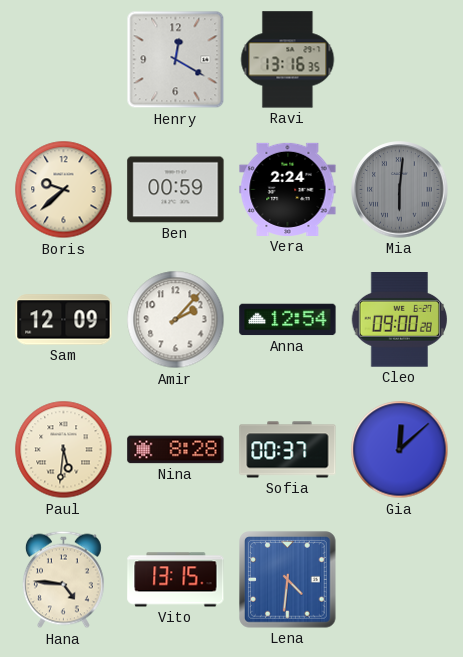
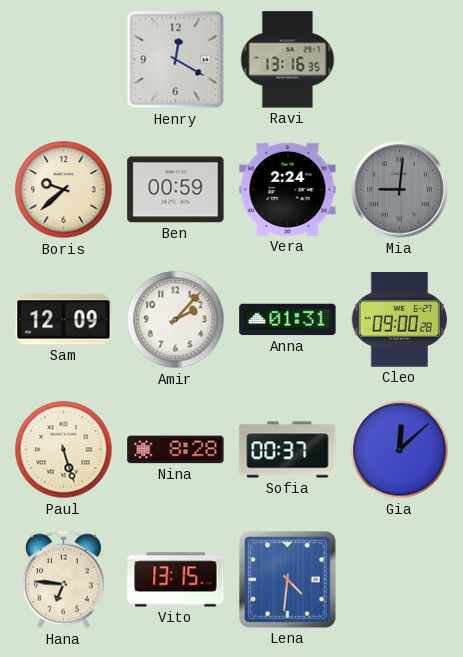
Mia: 6:01 -> 9:01 (400, 190)
Anna: 12:54 -> 01:31 (288, 320)
Paul: 5:31 -> 5:27 (64, 450)
Hana: 4:46 -> 6:46 (63, 580)
